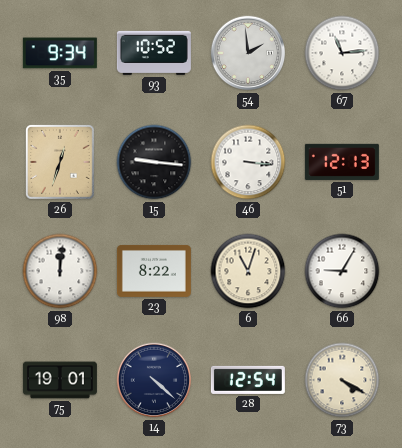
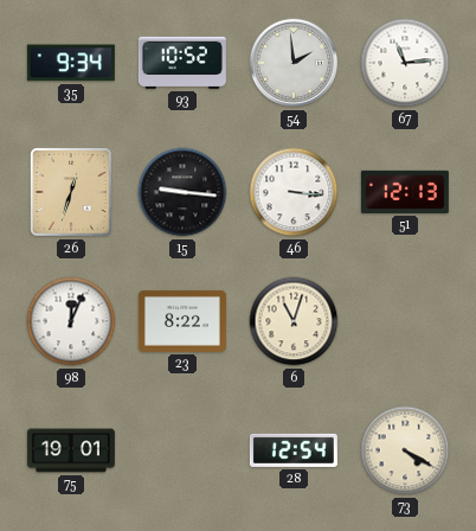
98: 12:01 -> 12:04 (71, 321)
66: 9:05 -> none (342, 271)
14: 4:22 -> none (154, 380)
